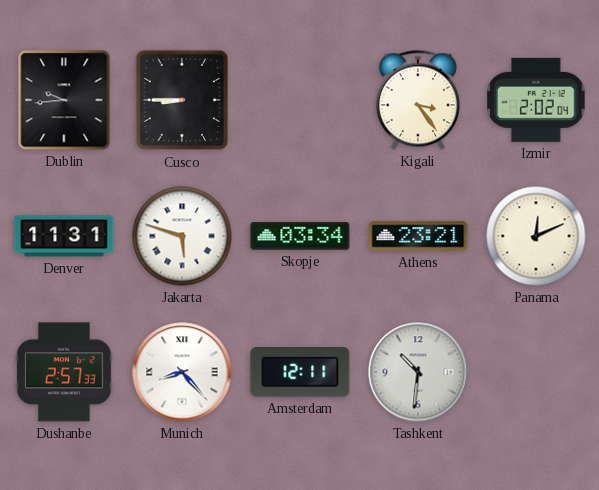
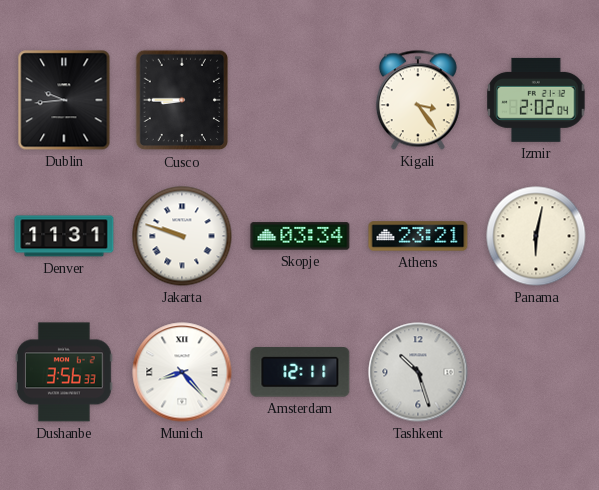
Jakarta: 5:48 -> 9:48 (182, 236)
Panama: 12:11 -> 6:02 (536, 236)
Dushanbe: 2:57 -> 3:56 (65, 372)
Tashkent: 10:31 -> 10:27 (418, 372)
